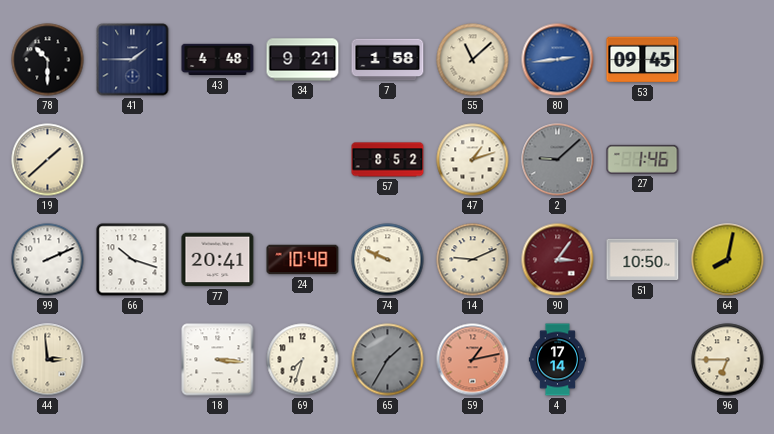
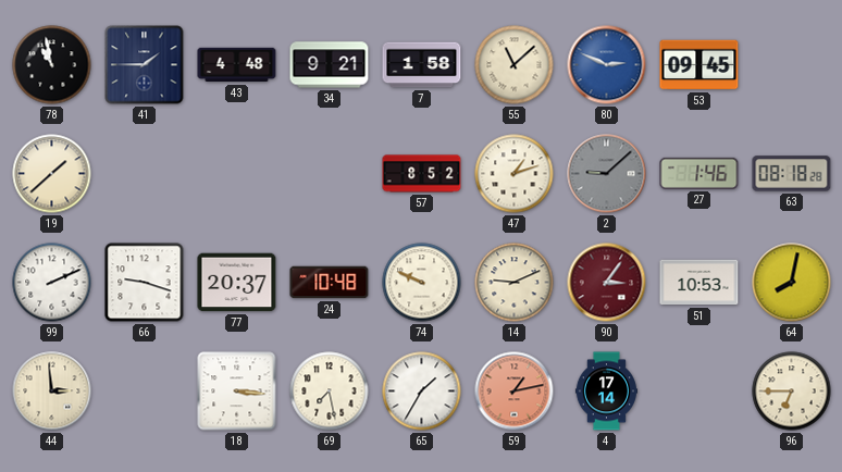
78: 10:30 -> 10:58 (52, 65)
80: 2:44 -> 2:49 (607, 65)
63: none -> 08:18 (792, 174)
66: 10:18 -> 9:18 (145, 283)
77: 20:41 -> 20:37 (237, 283)
51: 10:50 -> 10:53 (699, 283)
69: 7:33 -> 7:28 (330, 392)
65 dial: grey -> white (422, 392)
